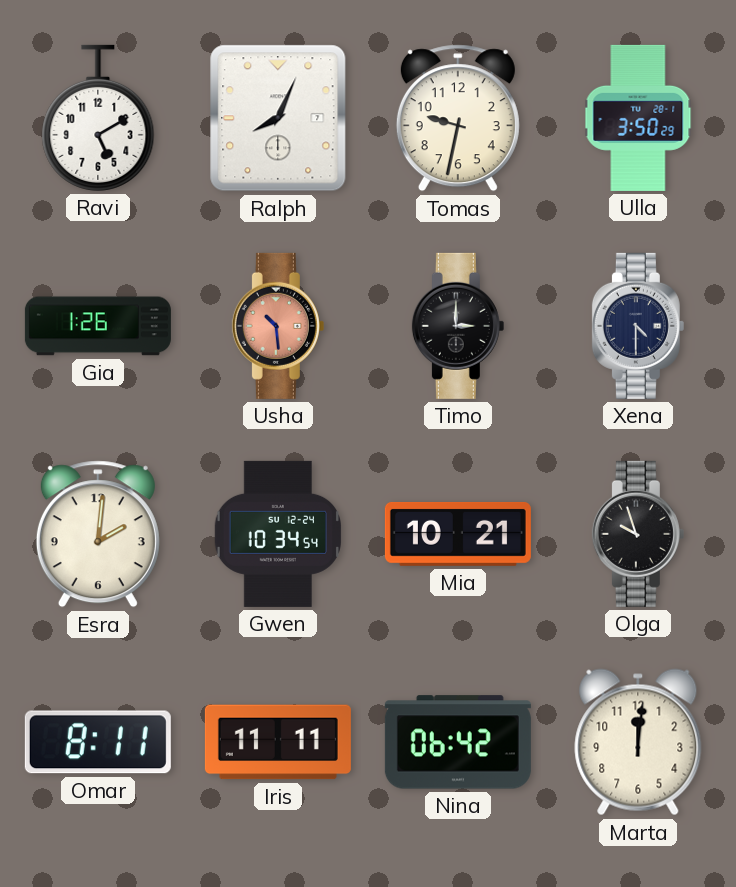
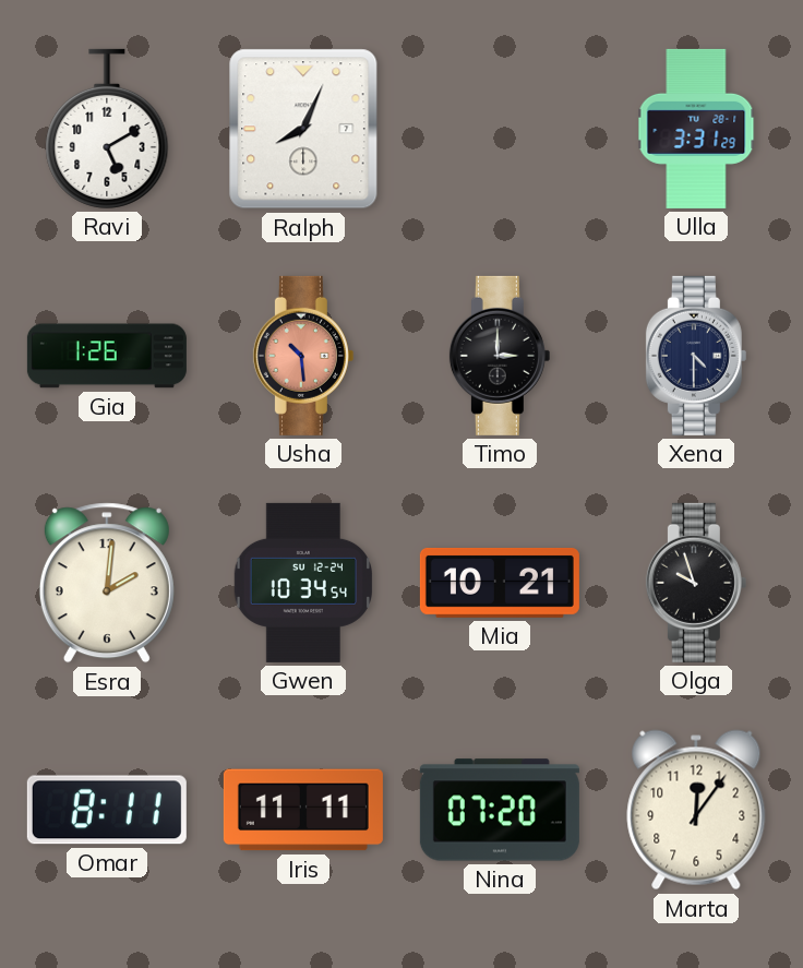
Tomas: 9:32 -> none (458, 118)
Ulla: 3:50 -> 3:31 (696, 129)
Nina: 06:42 -> 07:20 (500, 810)
Marta: 12:01 -> 12:06 (696, 810)
